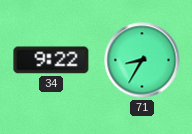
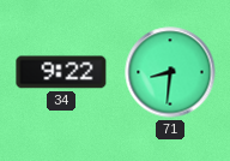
71: 8:35 -> 8:31 (170, 72)
